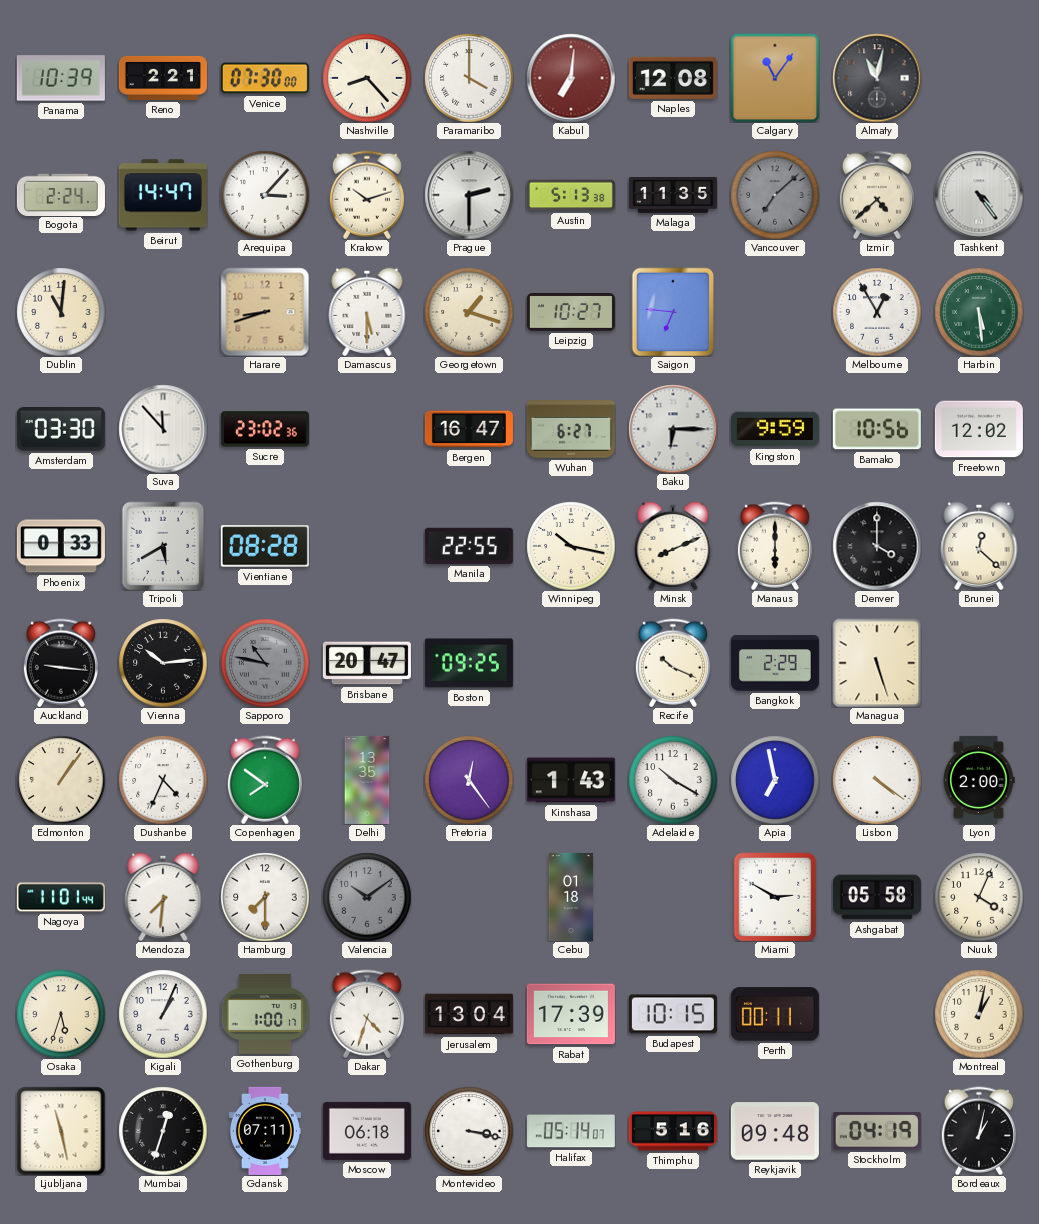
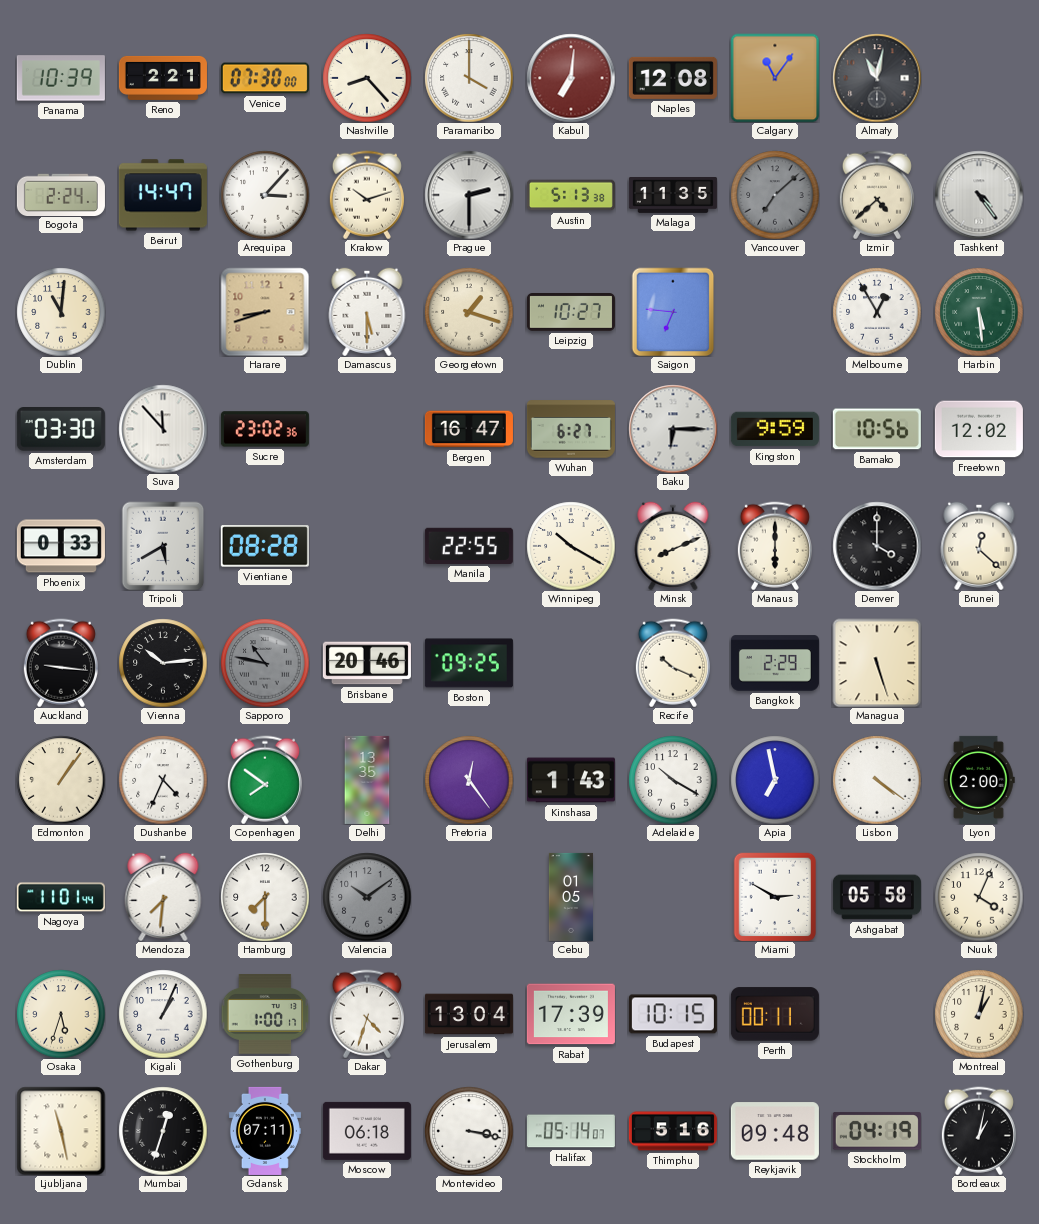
Winnipeg: 10:17 -> 10:20 (571, 546)
Brisbane: 20:47 -> 20:46 (367, 663)
Cebu: 01:18 -> 01:05 (571, 897)
